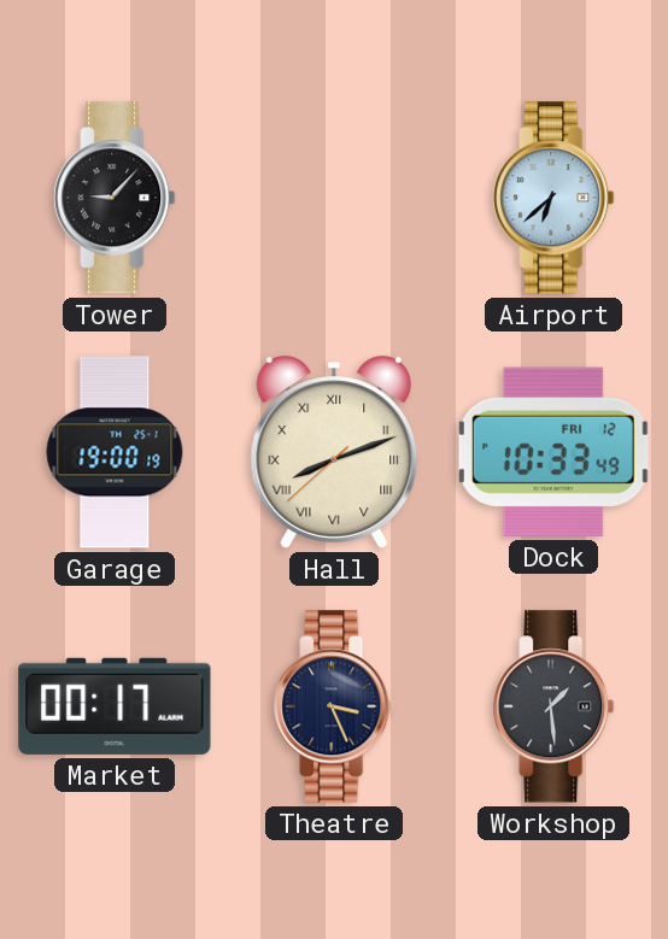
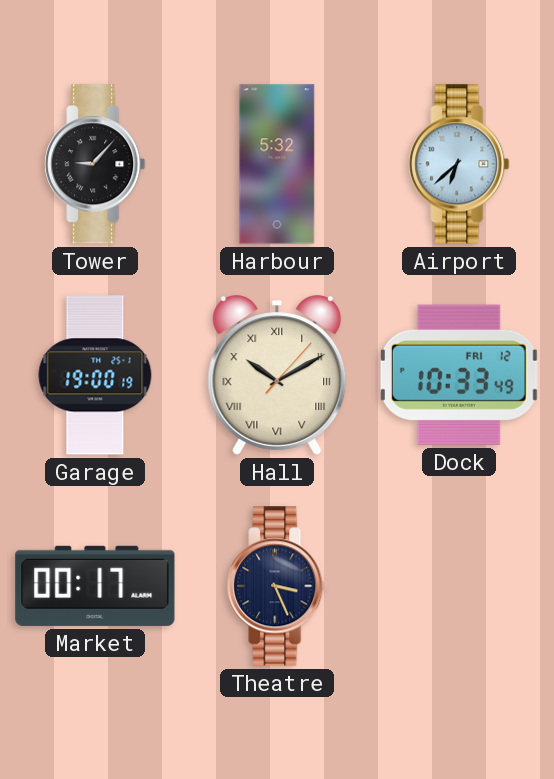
Harbour: none -> 5:32 (277, 164)
Hall: 8:11 -> 10:10 (277, 375)
Workshop: 1:29 -> none (553, 706)
